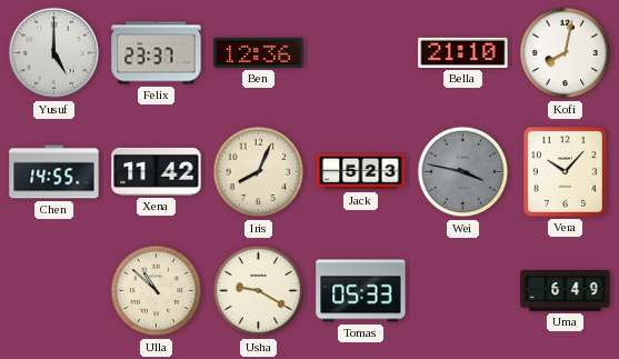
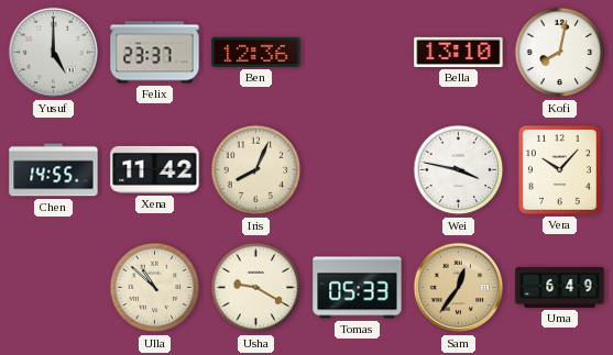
Bella: 21:10 -> 13:10 (459, 52)
Jack: 5:23 -> none (361, 172)
Wei dial: grey -> white (459, 170)
Sam: none -> 12:36 (459, 288)
